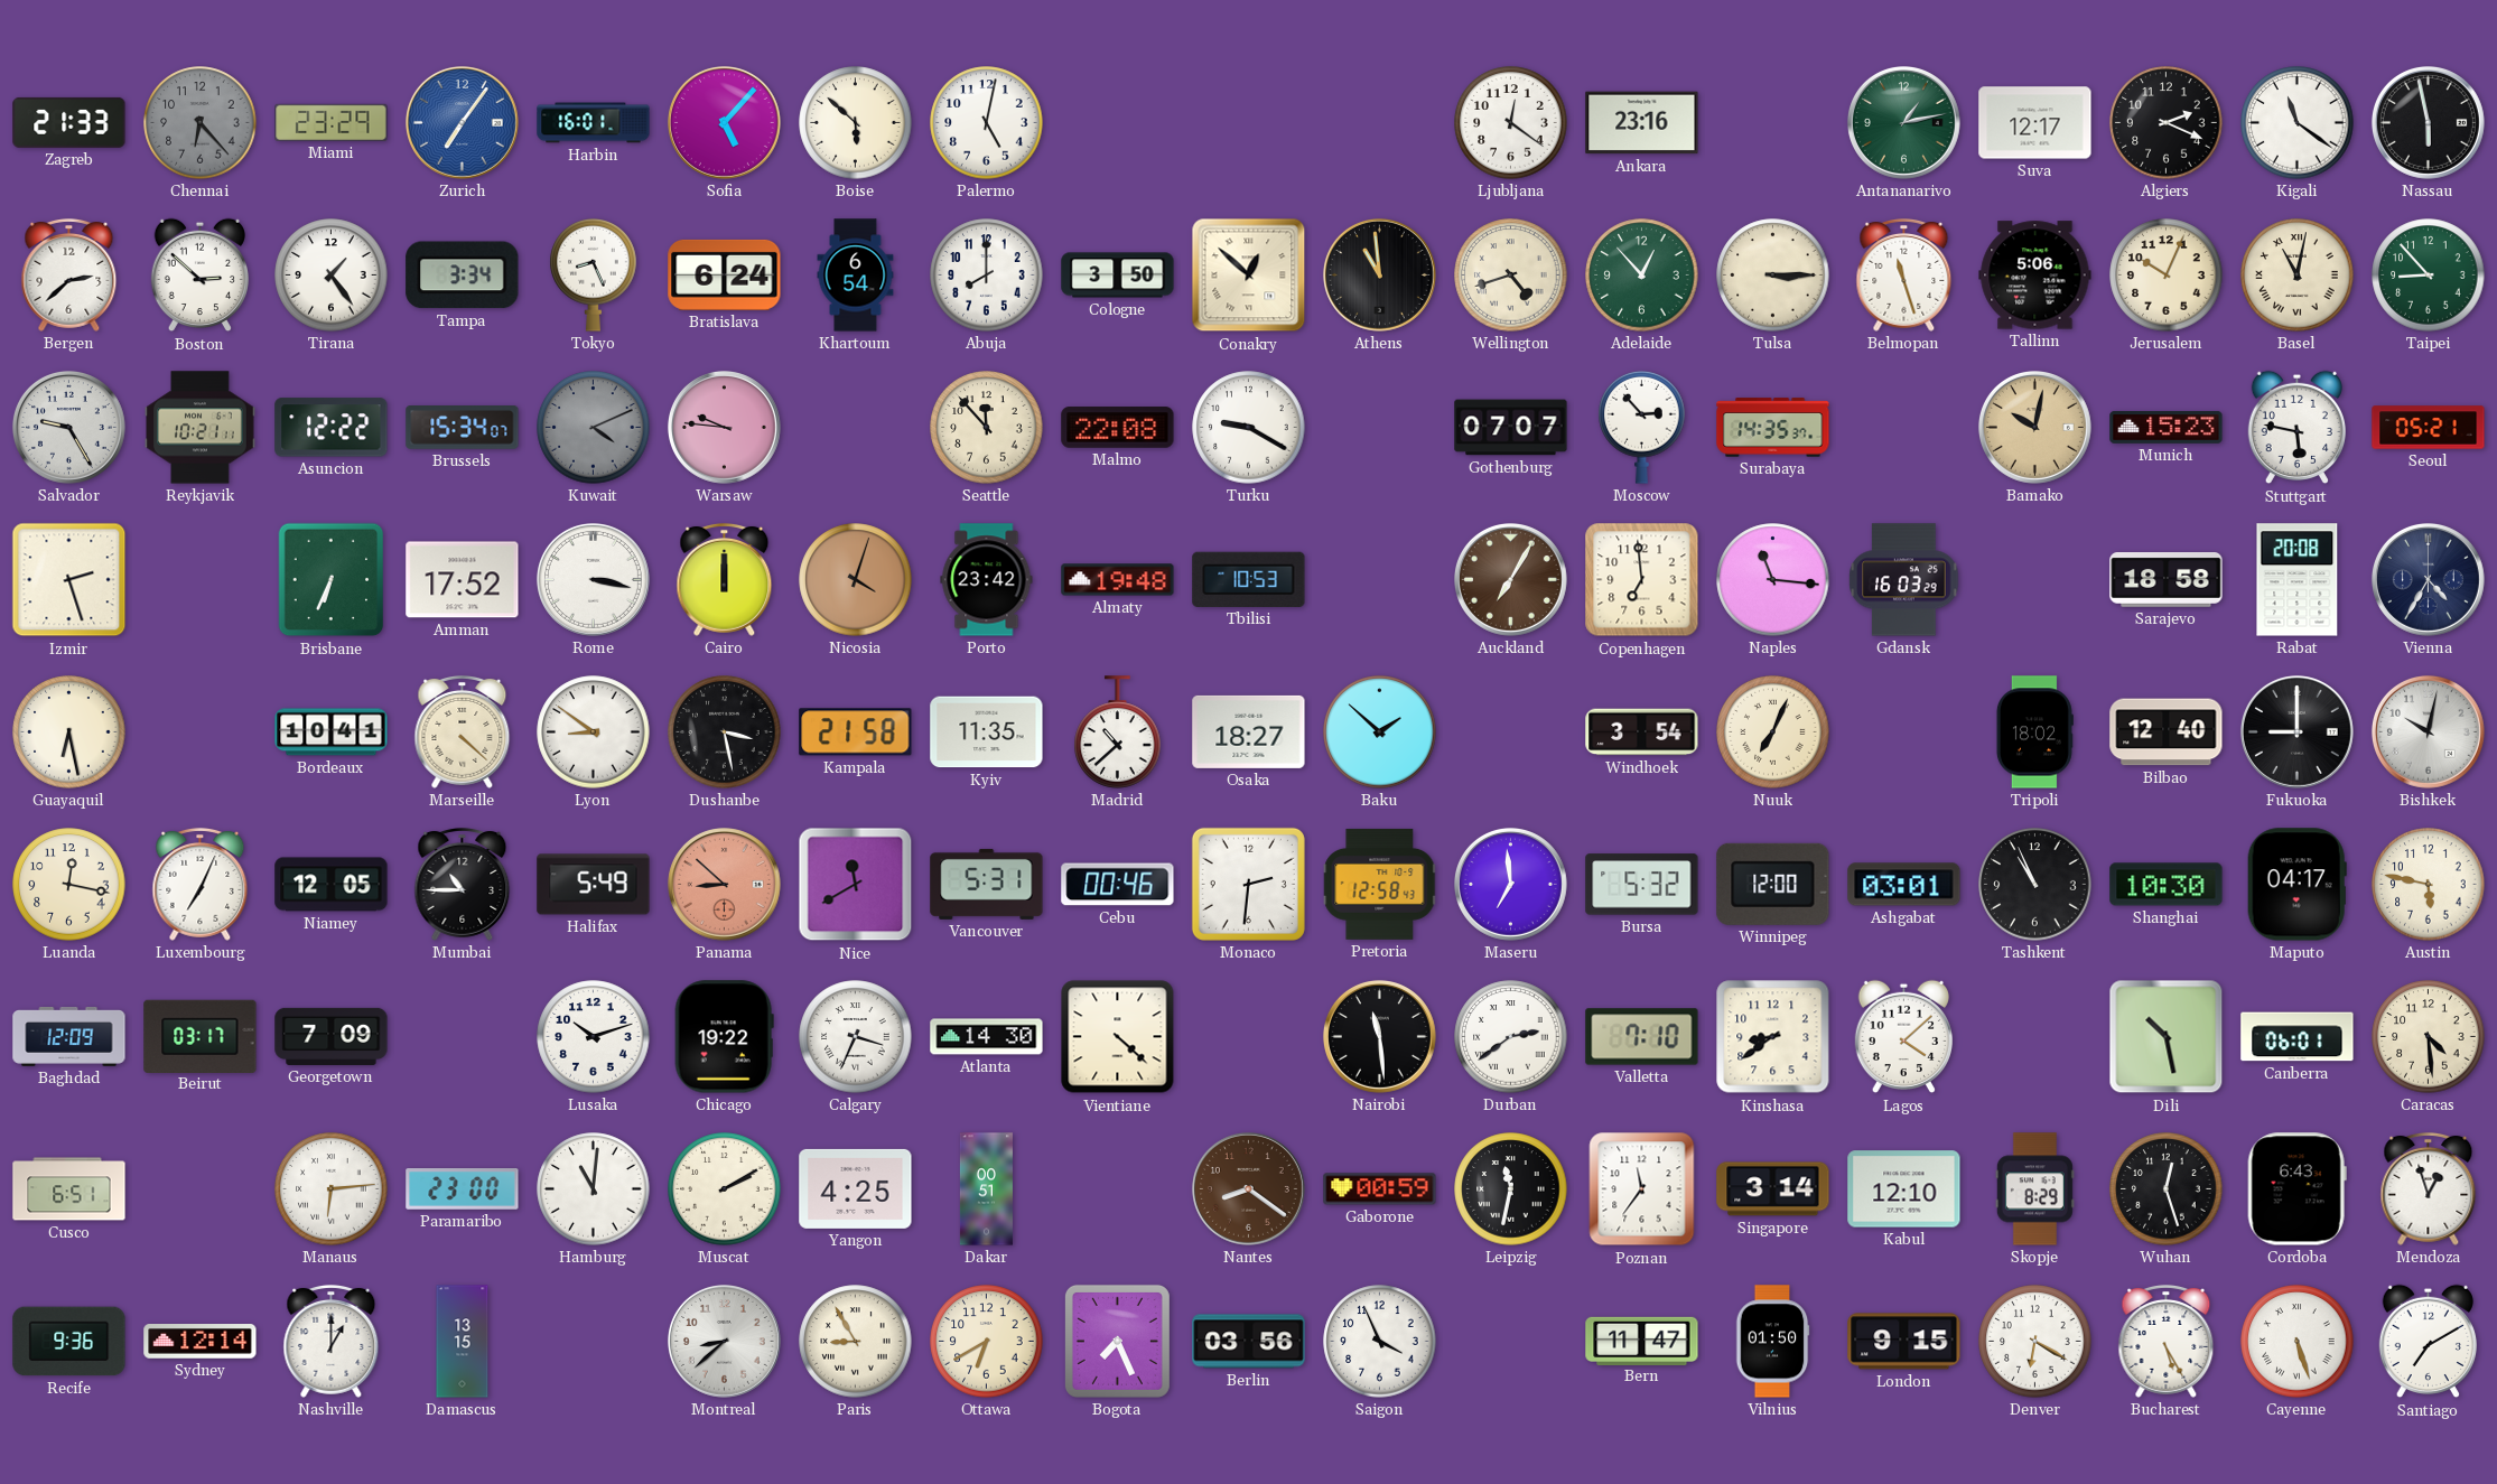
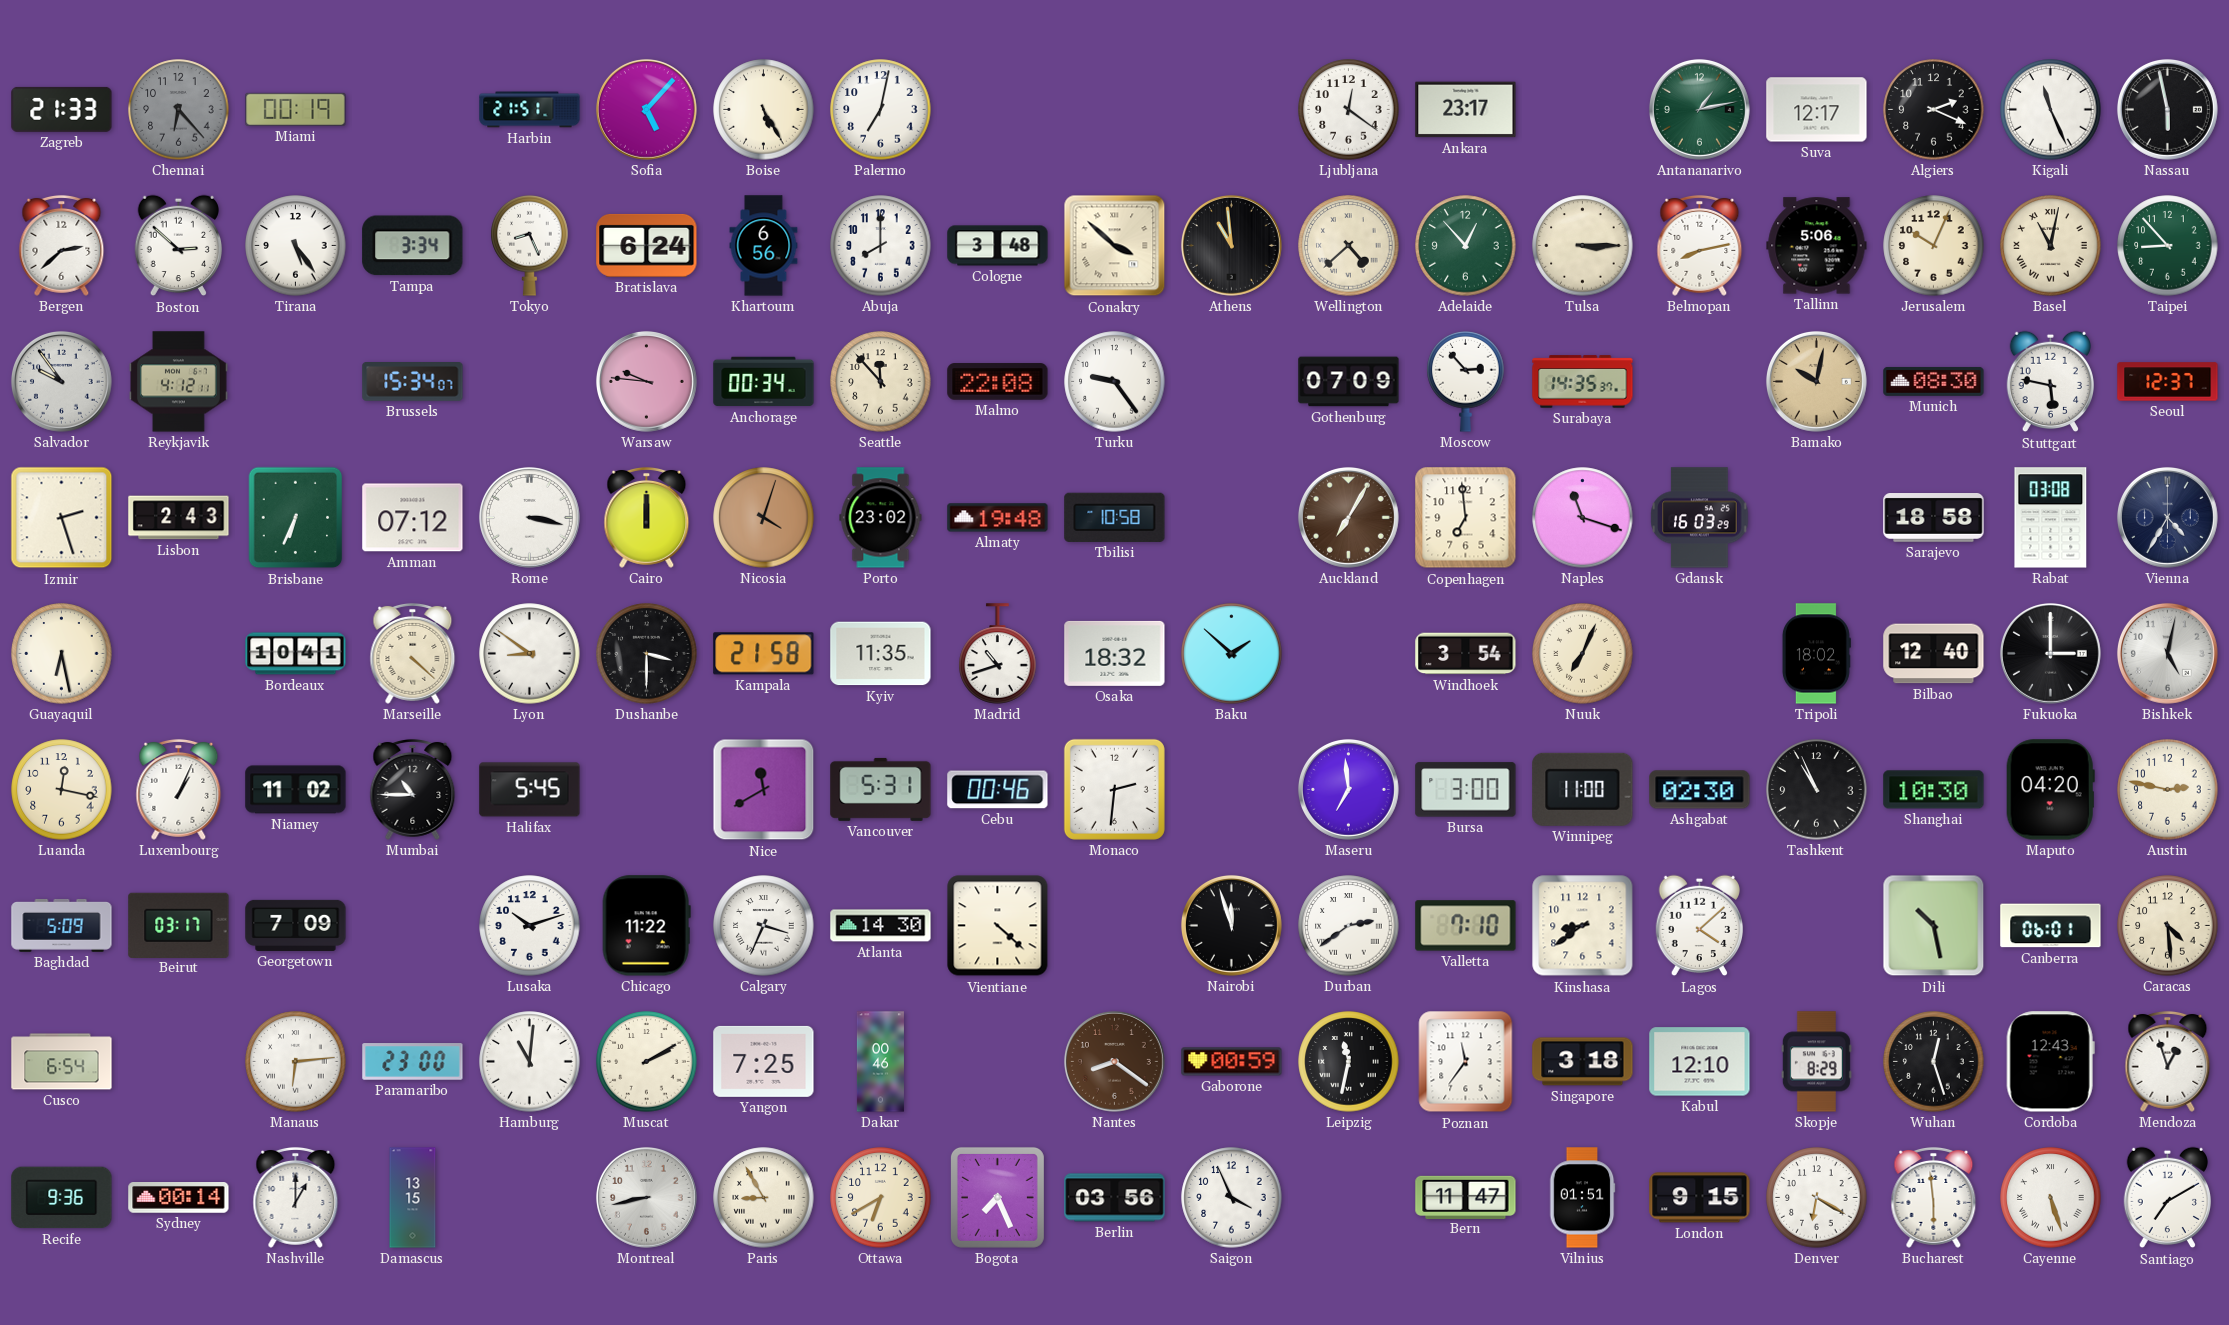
Miami: 23:29 -> 00:19 (296, 109)
Zurich: 7:06 -> none (462, 122)
Harbin: 16:01 -> 21:51 (530, 110)
Boise: 5:52 -> 5:25 (764, 110)
Palermo: 5:02 -> 7:02 (881, 110)
Ankara: 23:16 -> 23:17 (1466, 110)
Kigali: 11:21 -> 11:26 (2051, 110)
Tirana: 1:24 -> 5:24 (296, 246)
Khartoum: 6:54 -> 6:56 (764, 246)
Cologne: 3:50 -> 3:48 (998, 246)
Conakry: 12:52 -> 3:52 (1115, 246)
Wellington: 4:42 -> 4:38 (1349, 246)
Belmopan: 11:27 -> 8:13 (1700, 245)
Salvador: 9:25 -> 9:54 (61, 381)
Reykjavik: 10:21 -> 4:12 (179, 382)
Asuncion: 12:22 -> none (332, 428)
Kuwait: 4:11 -> none (594, 428)
Anchorage: none -> 00:34 (764, 382)
Turku: 9:20 -> 9:24 (1115, 382)
Gothenburg: 07:07 -> 07:09 (1349, 382)
Munich: 15:23 -> 08:30 (1934, 381)
Seoul: 05:21 -> 12:37 (2168, 382)
Lisbon: none -> 2:43 (179, 518)
Amman: 17:52 -> 07:12 (413, 518)
Porto: 23:42 -> 23:02 (881, 518)
Tbilisi: 10:53 -> 10:58 (1115, 517)
Naples: 11:16 -> 11:18 (1583, 518)
Rabat: 20:08 -> 03:08 (2051, 518)
Dushanbe: 3:28 -> 3:30 (647, 654)
Madrid: 10:38 -> 10:42 (998, 654)
Osaka: 18:27 -> 18:32 (1115, 653)
Fukuoka: 9:00 -> 3:00 (2050, 653)
Bishkek: 10:02 -> 5:02 (2167, 653)
Luxembourg: 7:04 -> 1:04 (179, 789)
Niamey: 12:05 -> 11:02 (296, 790)
Halifax: 5:49 -> 5:45 (530, 790)
Panama: 8:52 -> none (724, 884)
Pretoria: 12:58 -> none (1380, 884)
Bursa: 5:32 -> 3:00 (1466, 790)
Winnipeg: 12:00 -> 11:00 (1583, 789)
Ashgabat: 03:01 -> 02:30 (1700, 790)
Maputo: 04:17 -> 04:20 (2050, 790)
Austin: 5:47 -> 2:47 (2168, 790)
Baghdad: 12:09 -> 5:09 (62, 925)
Chicago: 19:22 -> 11:22 (646, 926)
Nairobi: 11:29 -> 11:57 (1231, 925)
Cusco: 6:51 -> 6:54 (62, 1062)
Yangon: 4:25 -> 7:25 (764, 1061)
Dakar: 00:51 -> 00:46 (880, 1062)
Singapore: 3:14 -> 3:18 (1583, 1062)
Cordoba: 6:43 -> 12:43 (2050, 1062)
Sydney: 12:14 -> 00:14 (179, 1198)
Montreal: 8:38 -> 8:43 (646, 1197)
Vilnius: 01:50 -> 01:51 (1582, 1198)
Bucharest: 5:25 -> 5:59 (1934, 1197)
